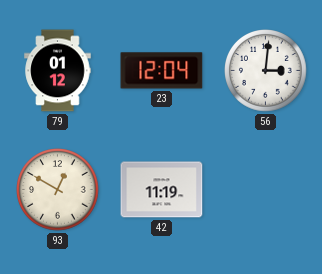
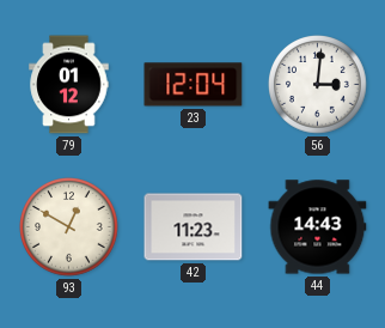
42: 11:19 -> 11:23 (194, 227)
44: none -> 14:43 (318, 227)
